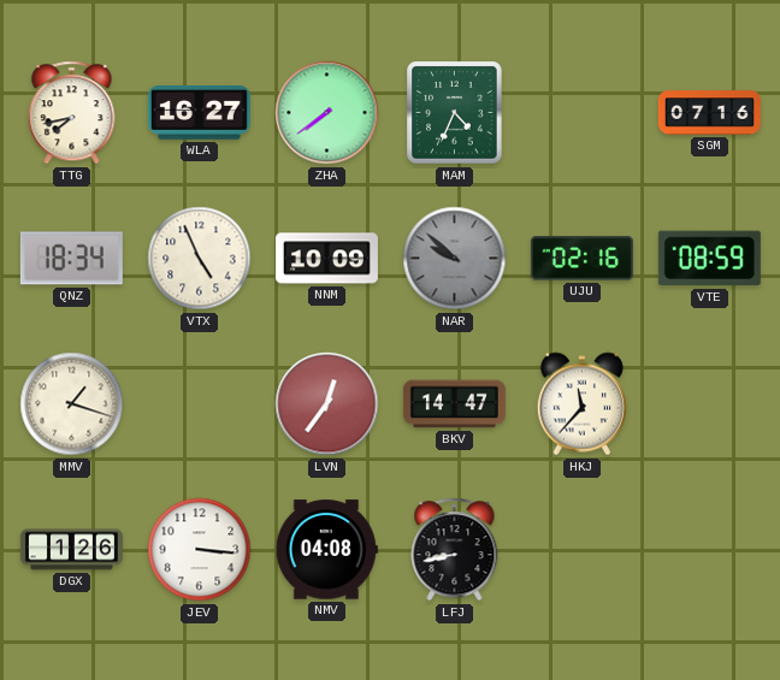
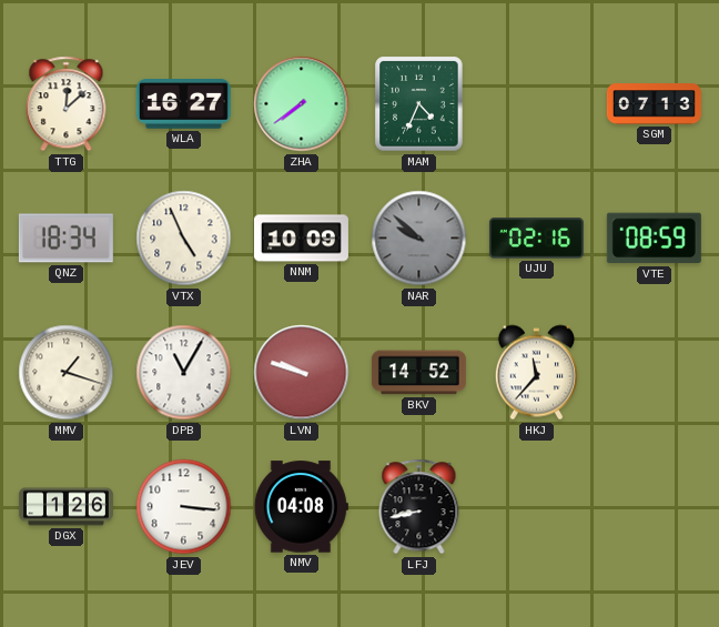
TTG: 7:43 -> 12:08 (67, 104)
SGM: 07:16 -> 07:13 (654, 104)
DPB: none -> 11:05 (184, 373)
LVN: 12:36 -> 9:48 (302, 373)
BKV: 14:47 -> 14:52 (418, 373)
